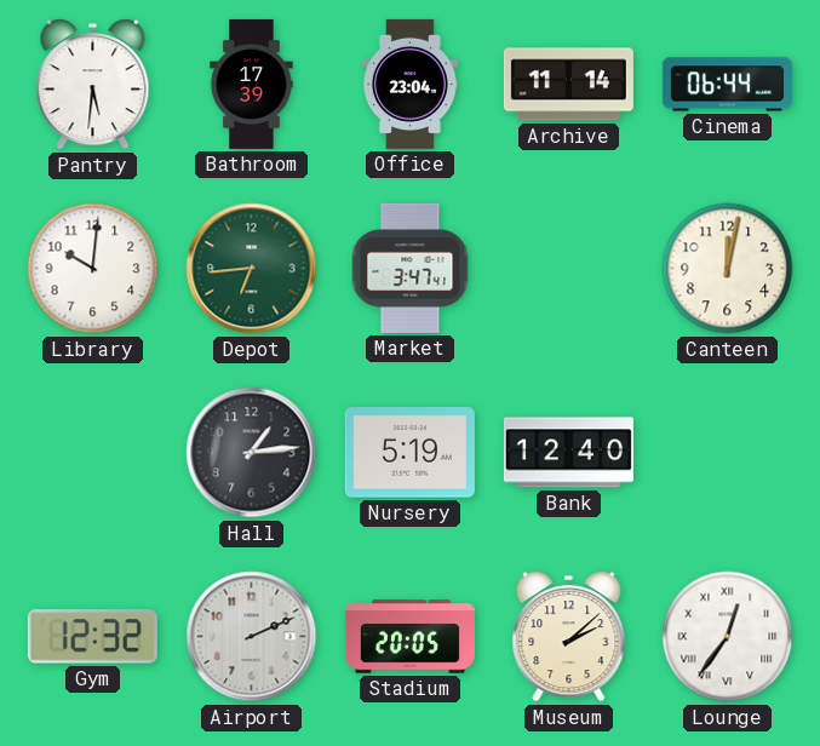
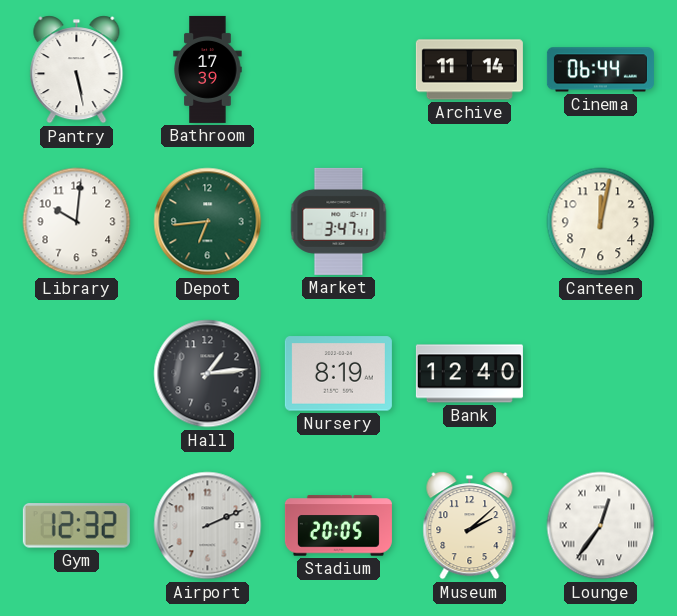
Pantry: 5:31 -> 5:28 (77, 70)
Office: 23:04 -> none (411, 84)
Nursery: 5:19 -> 8:19 (338, 374)
